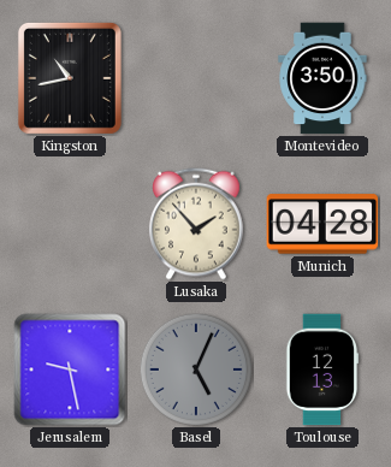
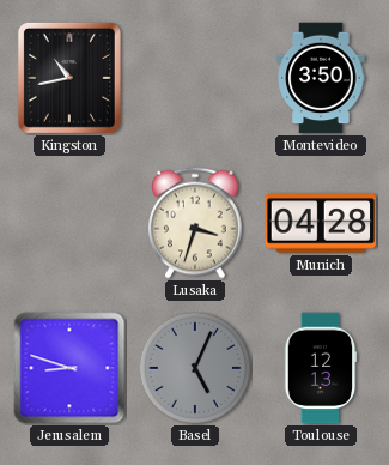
Lusaka: 1:53 -> 3:33 (196, 223)
Jerusalem: 9:28 -> 8:48 (69, 368)
